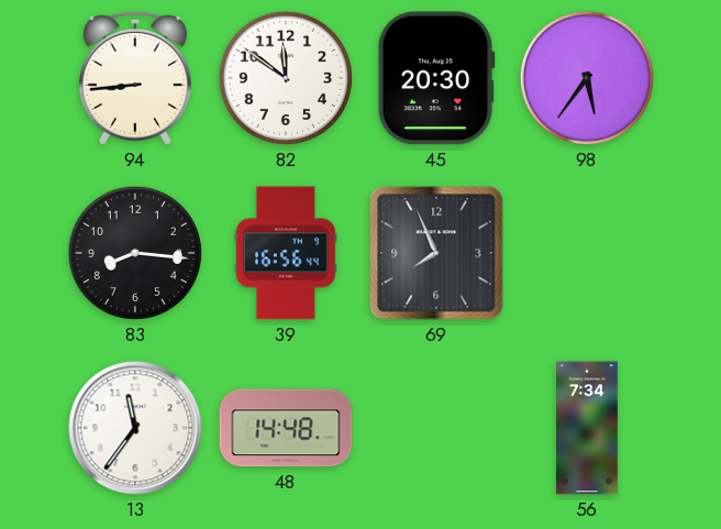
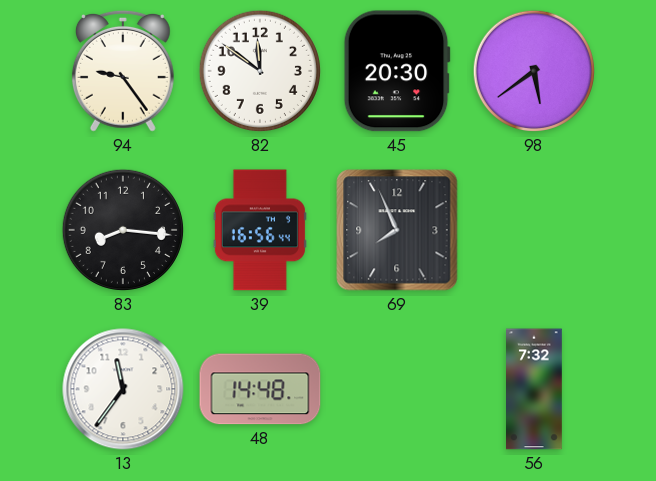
94: 8:44 -> 9:24 (123, 71)
98: 5:36 -> 5:39 (534, 71)
56: 7:34 -> 7:32 (535, 389)
